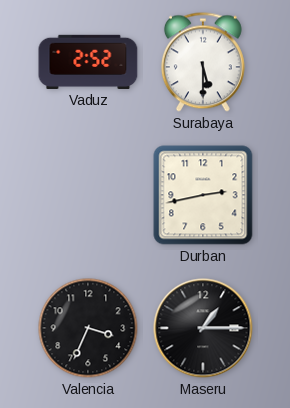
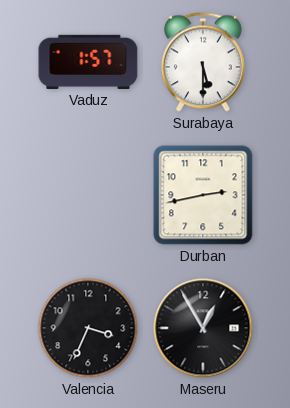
Vaduz: 2:52 -> 1:57 (88, 62)
Maseru: 1:15 -> 12:55 (203, 328)
